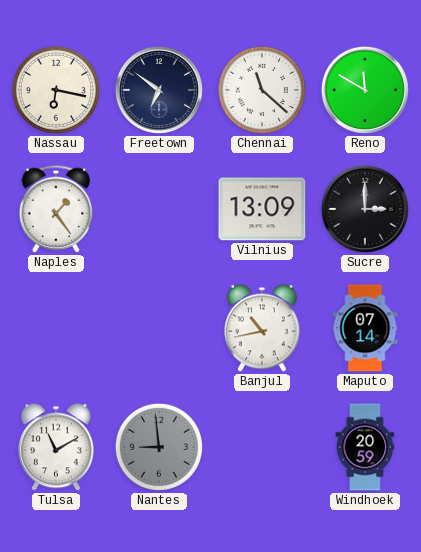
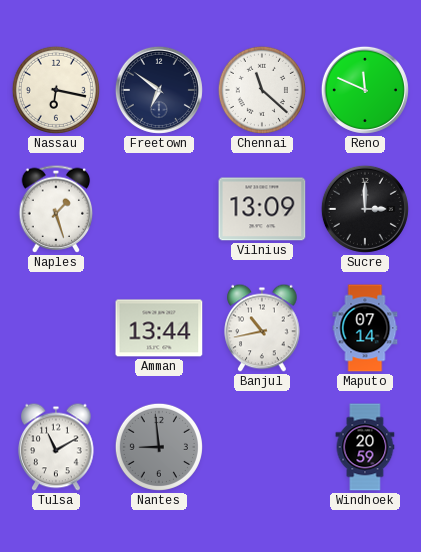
Reno: 11:50 -> 11:49 (365, 90)
Naples: 1:24 -> 1:27 (56, 209)
Amman: none -> 13:44 (159, 328)
